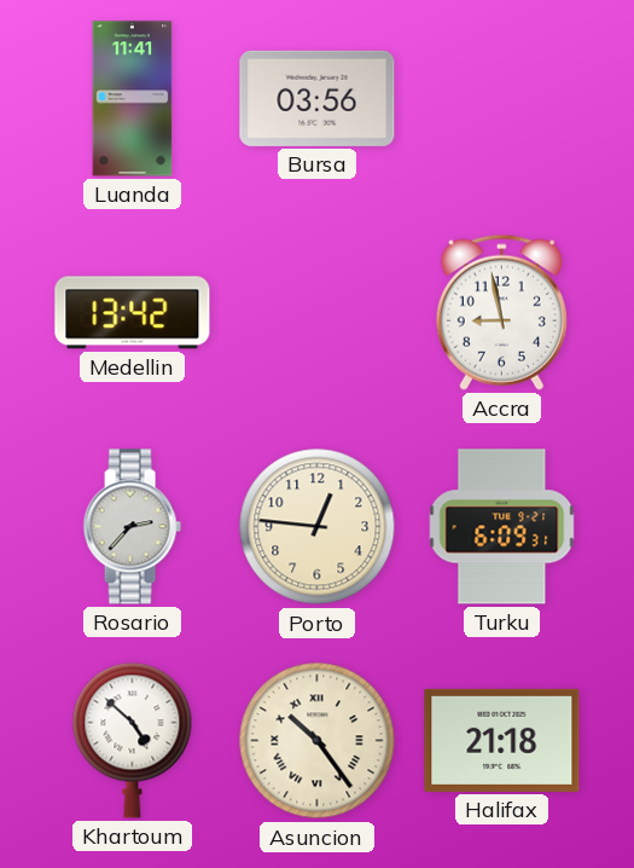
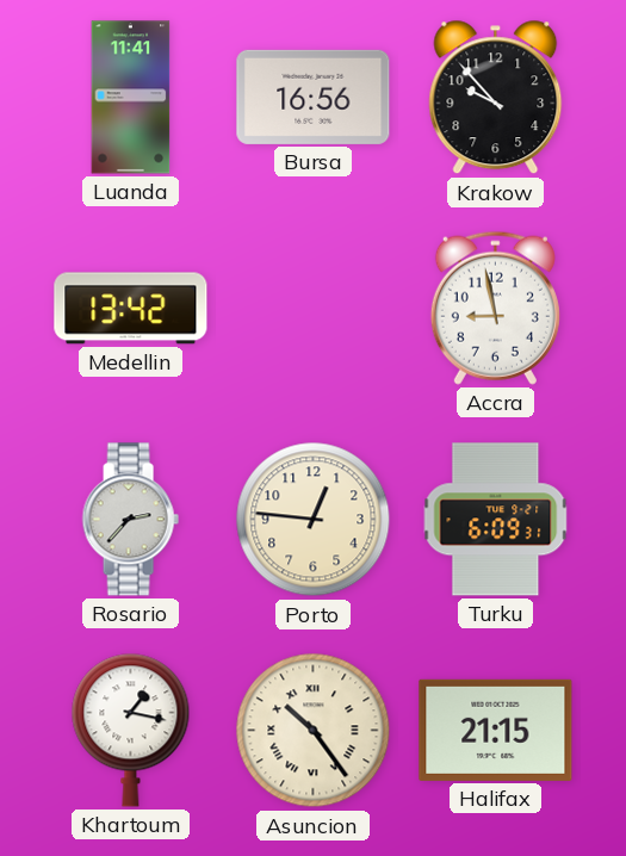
Bursa: 03:56 -> 16:56 (314, 97)
Krakow: none -> 9:53 (496, 98)
Khartoum: 4:52 -> 1:17 (131, 730)
Halifax: 21:18 -> 21:15 (496, 730)
